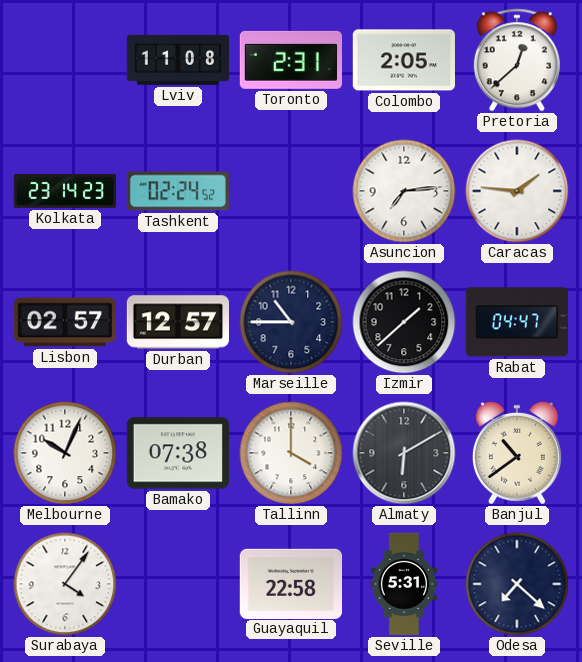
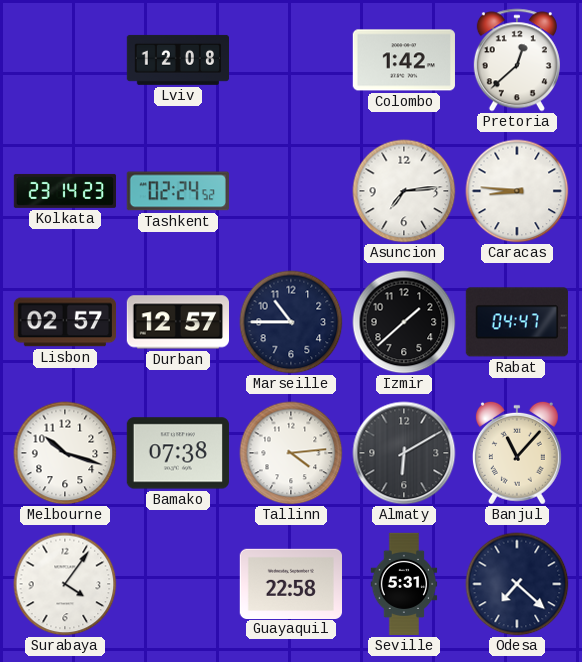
Lviv: 11:08 -> 12:08 (177, 60)
Toronto: 2:31 -> none (291, 60)
Colombo: 2:05 -> 1:42 (404, 60)
Caracas: 1:46 -> 8:46 (517, 191)
Melbourne: 10:04 -> 10:18 (65, 453)
Tallinn: 4:00 -> 4:14 (291, 453)
Banjul: 10:39 -> 11:07 (517, 453)
